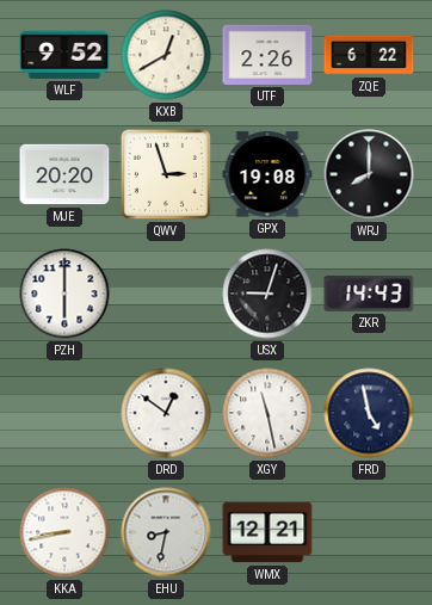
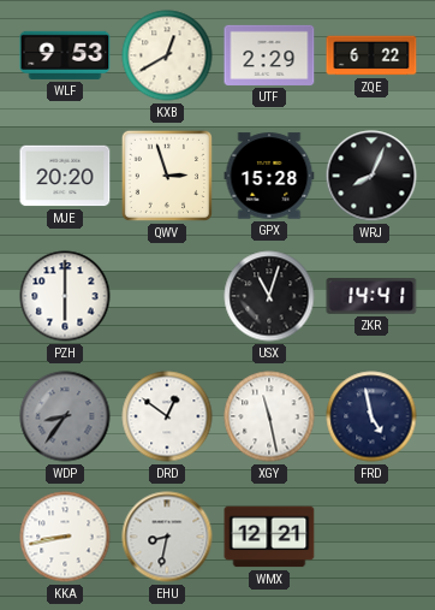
WLF: 9:52 -> 9:53 (65, 55)
UTF: 2:26 -> 2:29 (269, 55)
GPX: 19:08 -> 15:28 (269, 176)
WRJ: 8:00 -> 8:04 (371, 176)
USX: 9:03 -> 11:03 (269, 296)
ZKR: 14:43 -> 14:41 (371, 296)
WDP: none -> 8:36 (65, 416)
